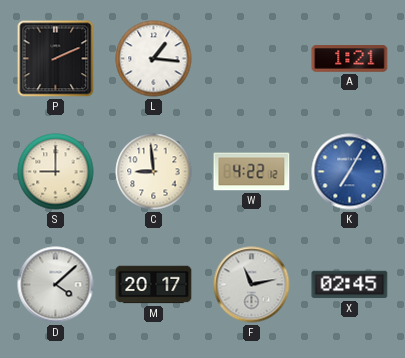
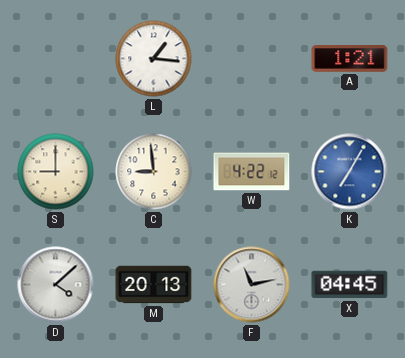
P: 2:11 -> none (56, 59)
M: 20:17 -> 20:13 (154, 285)
X: 02:45 -> 04:45 (350, 285)
